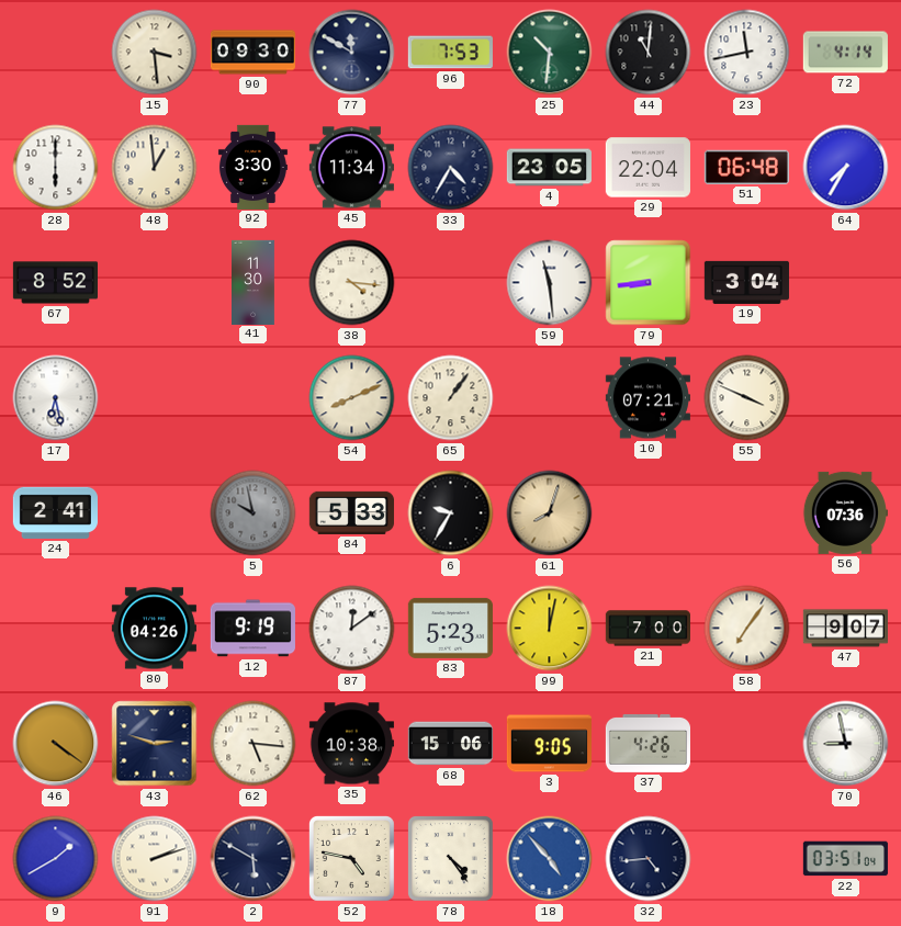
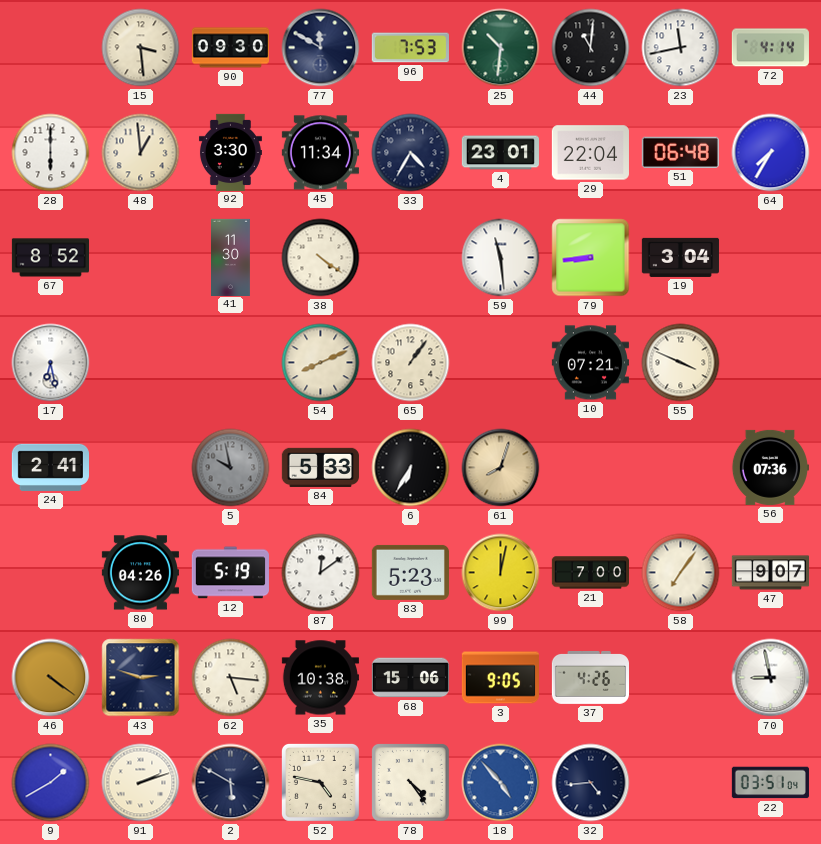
4: 23:05 -> 23:01 (500, 153)
38: 4:16 -> 4:21 (321, 258)
6: 9:35 -> 6:35 (411, 468)
12: 9:19 -> 5:19 (230, 573)
